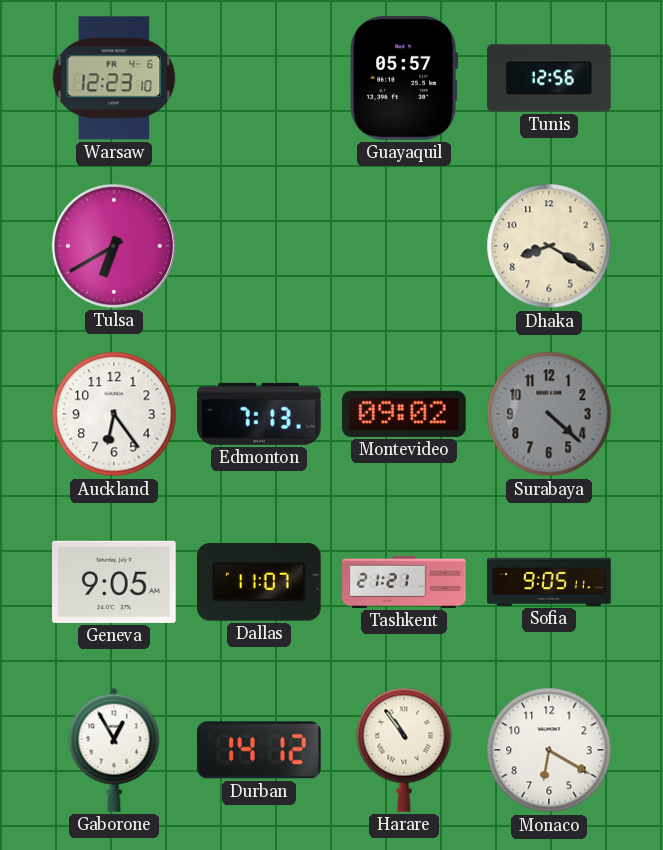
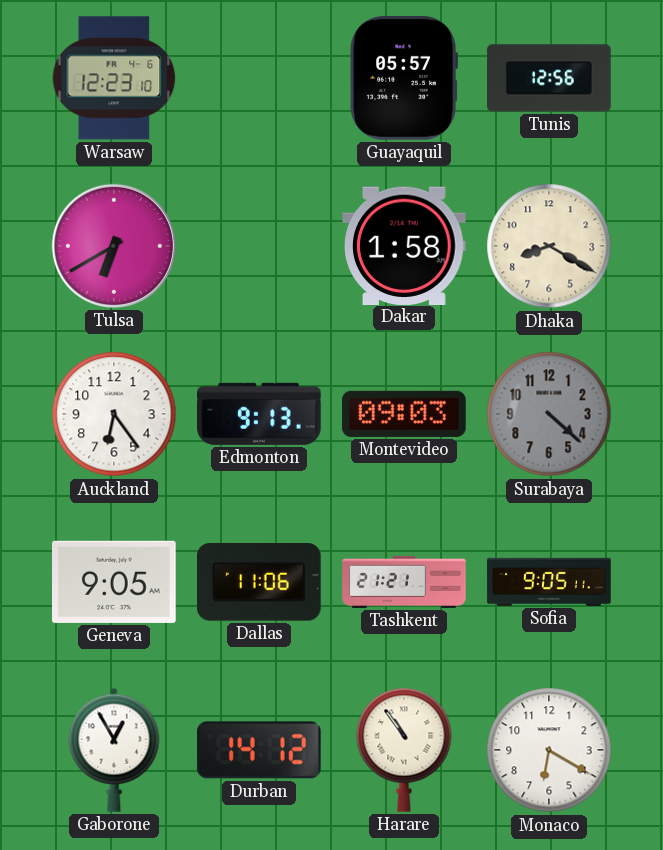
Dakar: none -> 1:58 (405, 245)
Edmonton: 7:13 -> 9:13 (260, 414)
Montevideo: 09:02 -> 09:03 (404, 414)
Dallas: 11:07 -> 11:06 (260, 582)
